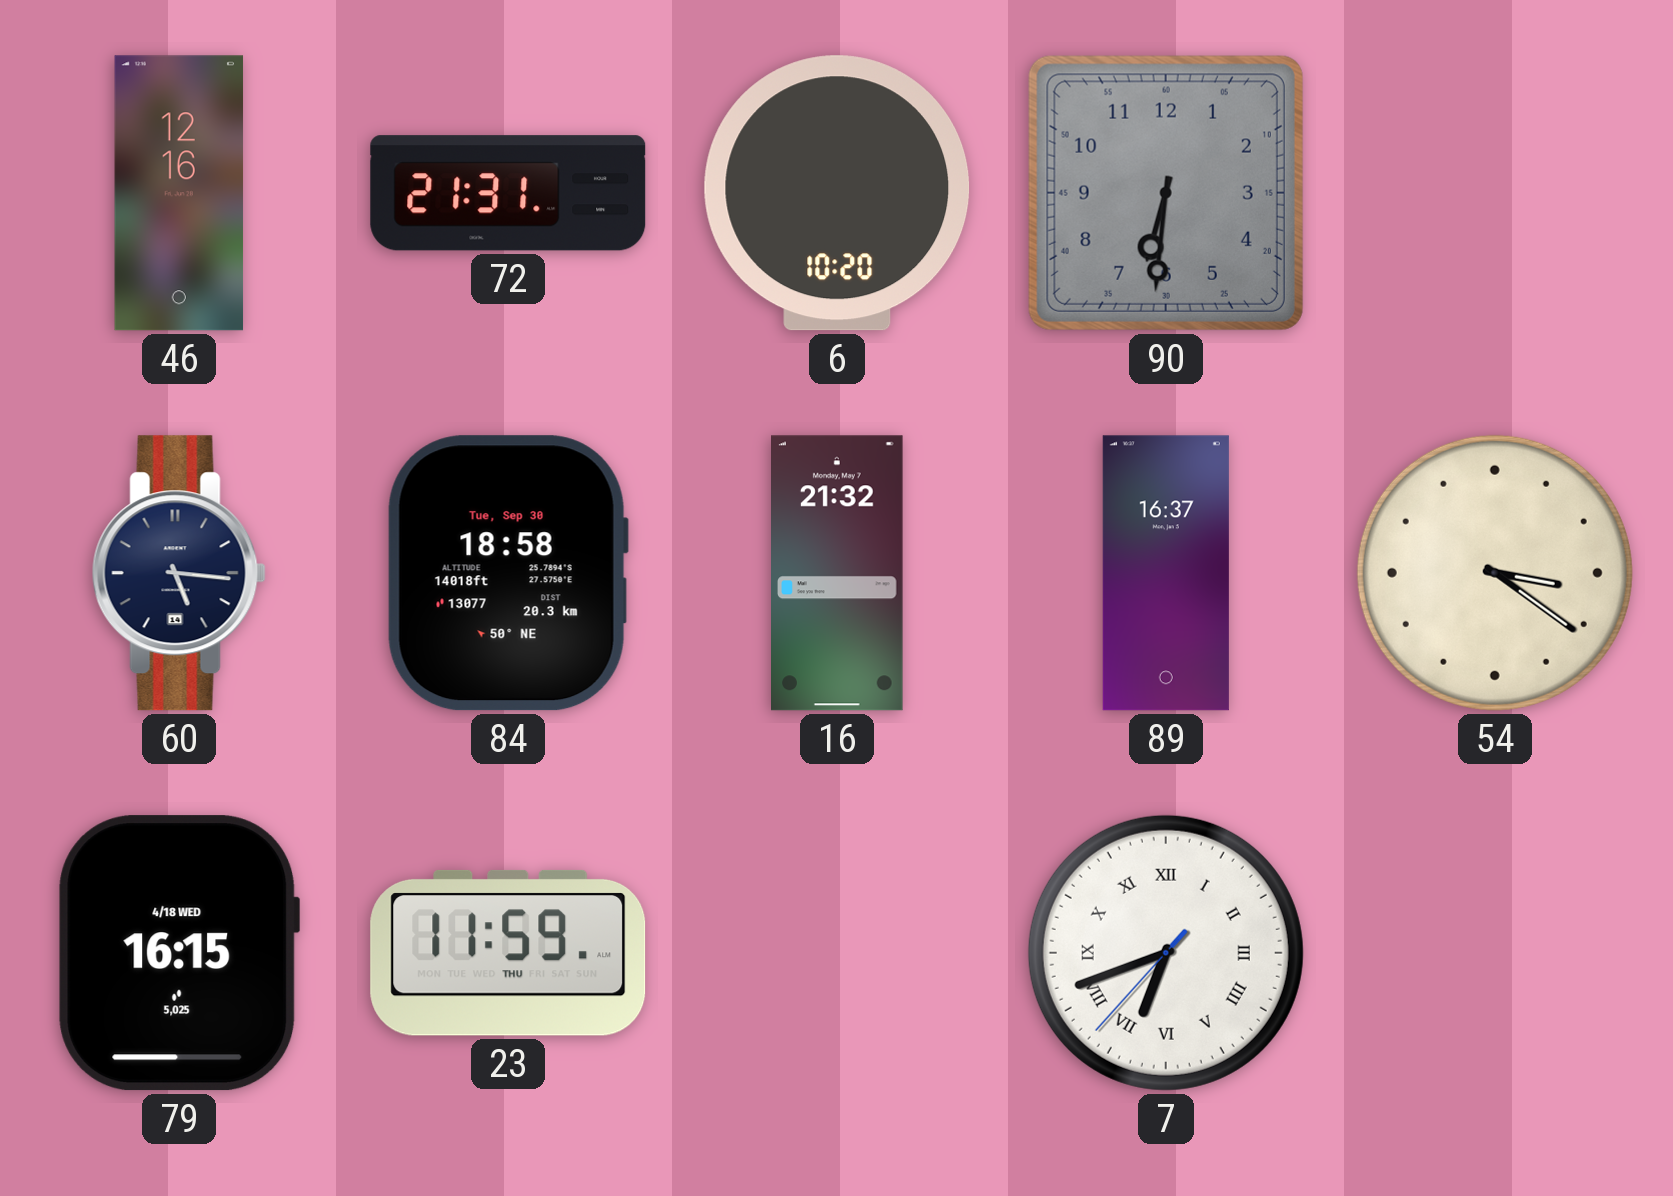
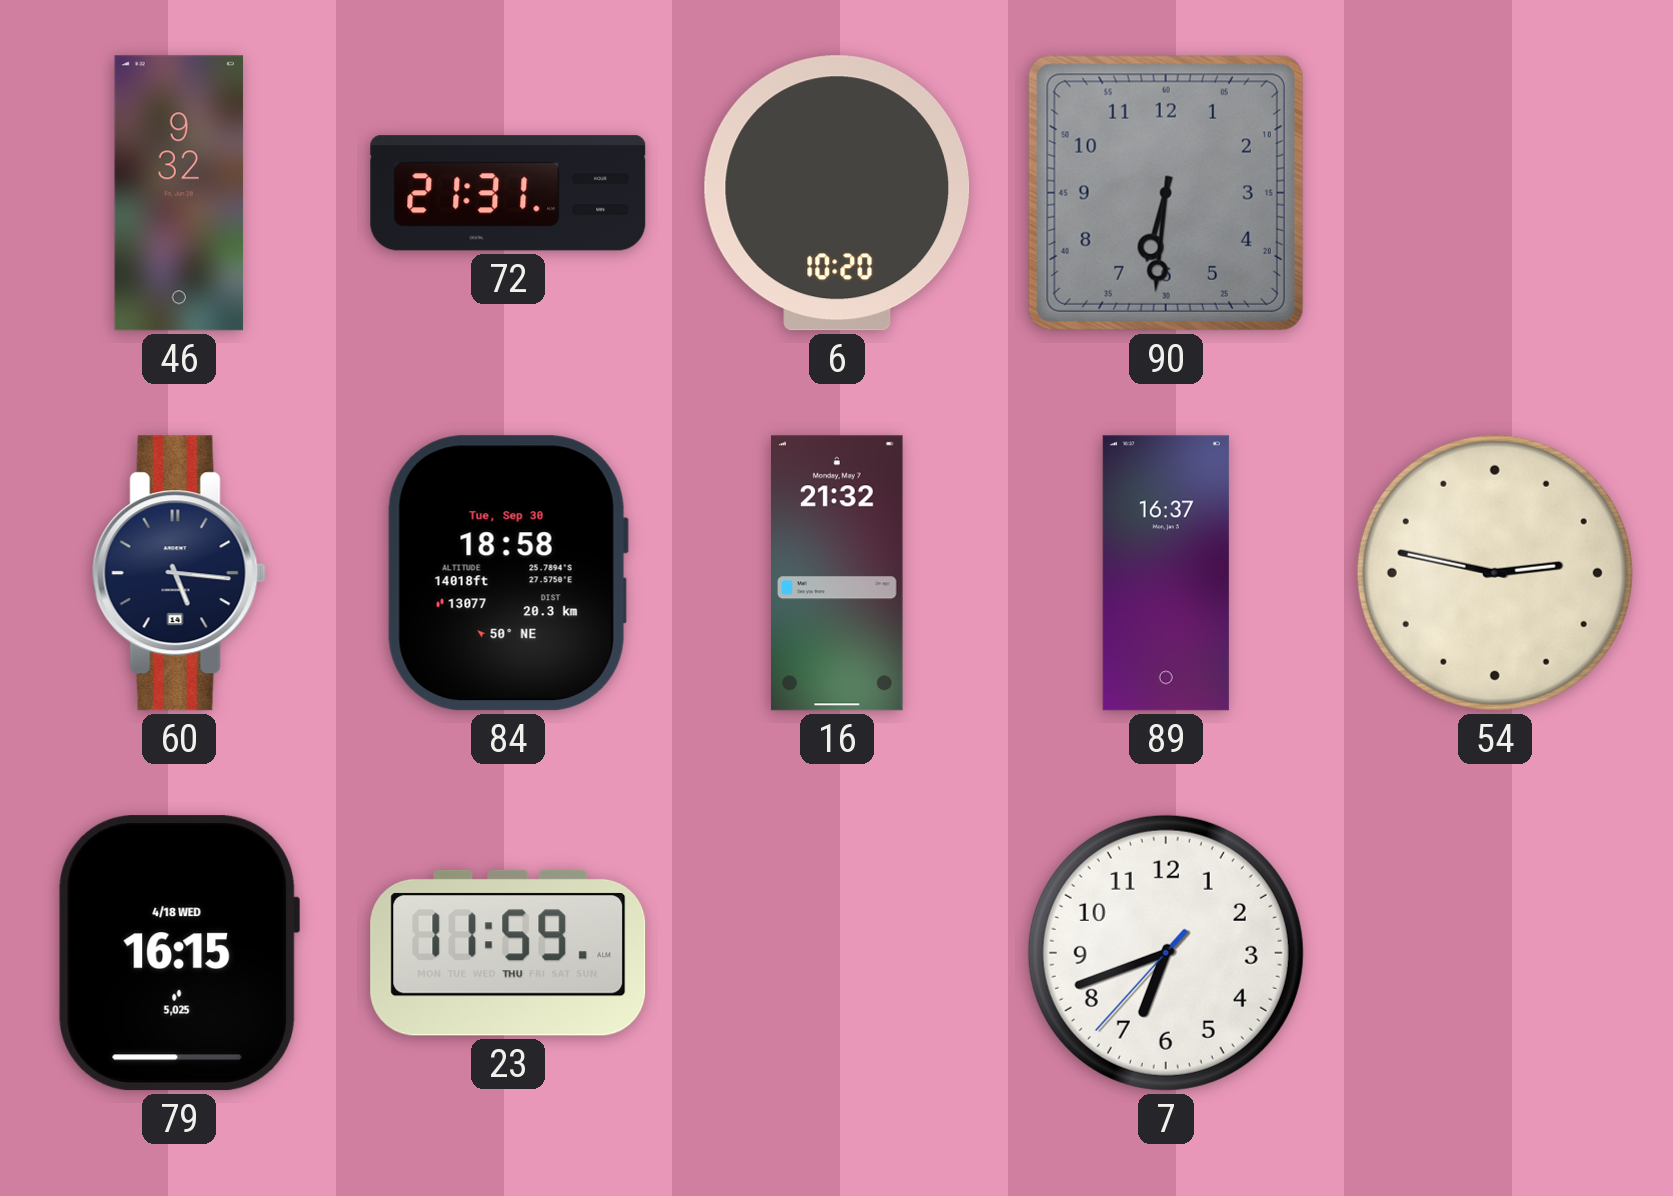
46: 12:16 -> 9:32 (179, 193)
54: 3:21 -> 2:47 (1495, 573)
7 numerals: Roman -> Arabic (1166, 953)
